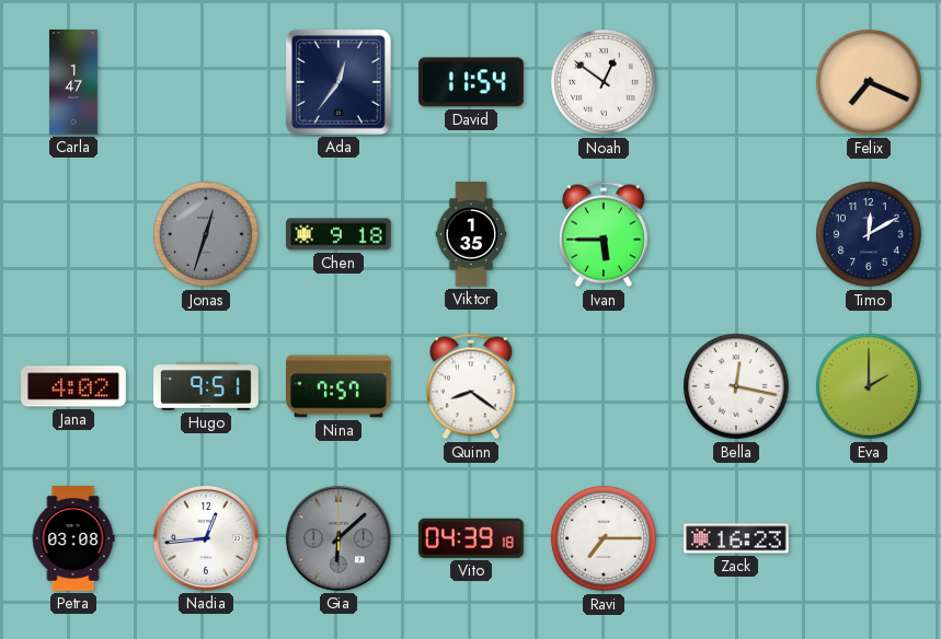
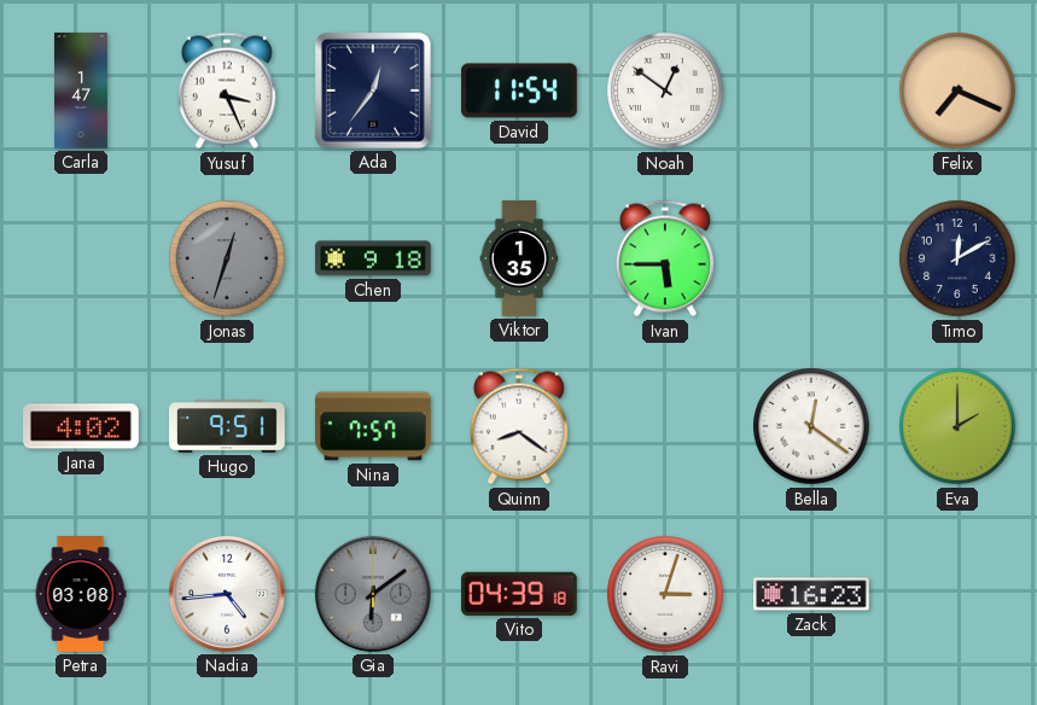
Yusuf: none -> 3:26 (227, 91)
Bella: 12:17 -> 12:21 (811, 426)
Nadia: 12:44 -> 4:44 (227, 594)
Gia: 6:08 -> 6:09 (373, 594)
Ravi: 7:15 -> 3:03 (665, 594)
